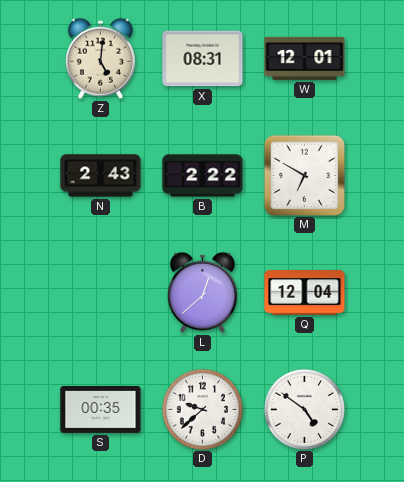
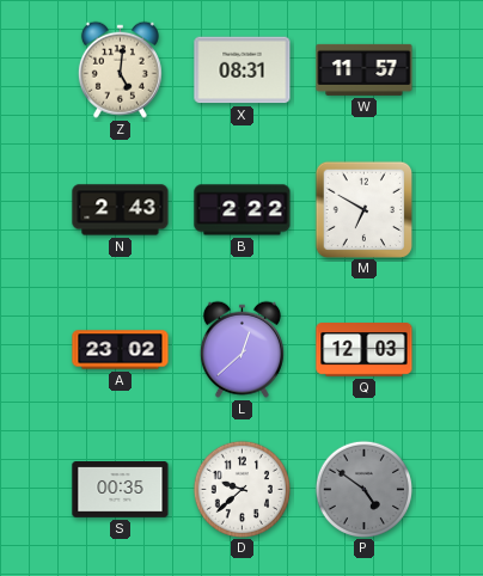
W: 12:01 -> 11:57 (365, 69)
A: none -> 23:02 (121, 350)
Q: 12:04 -> 12:03 (365, 350)
P dial: white -> grey (363, 489)
